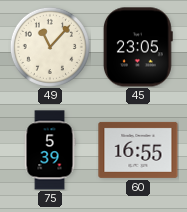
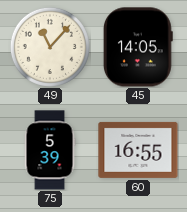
45: 23:05 -> 14:05 (138, 47)
